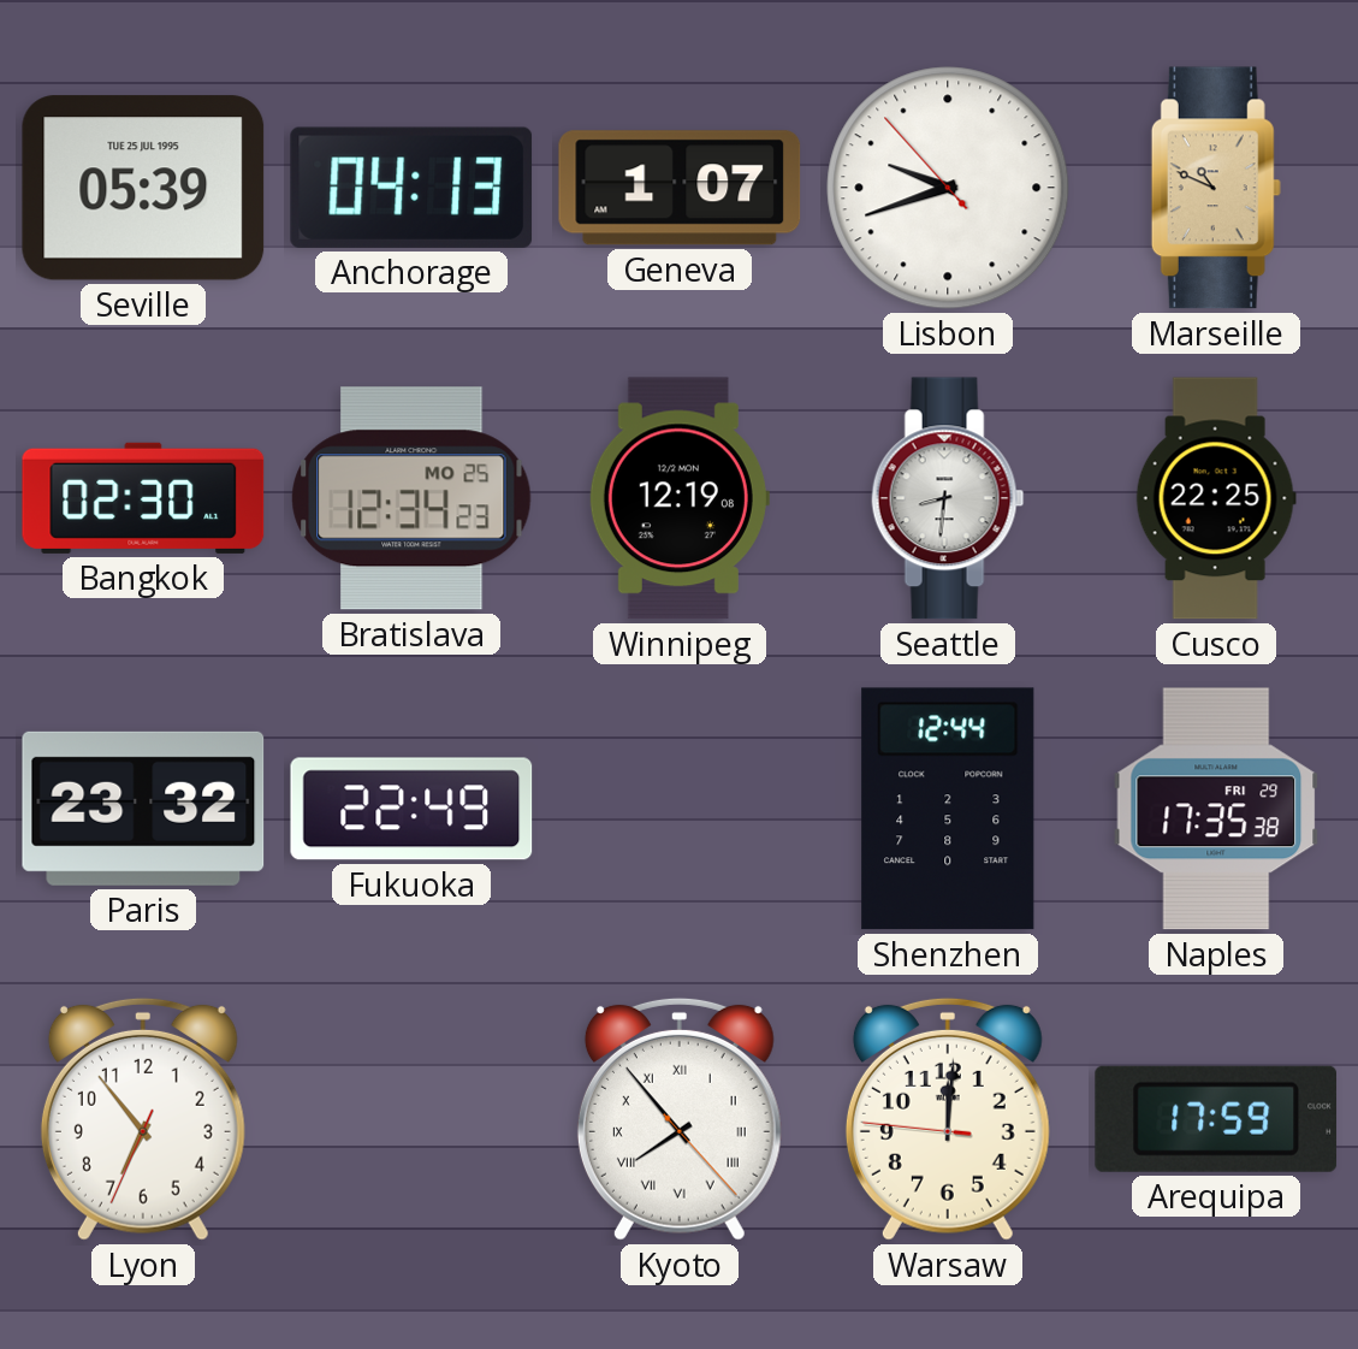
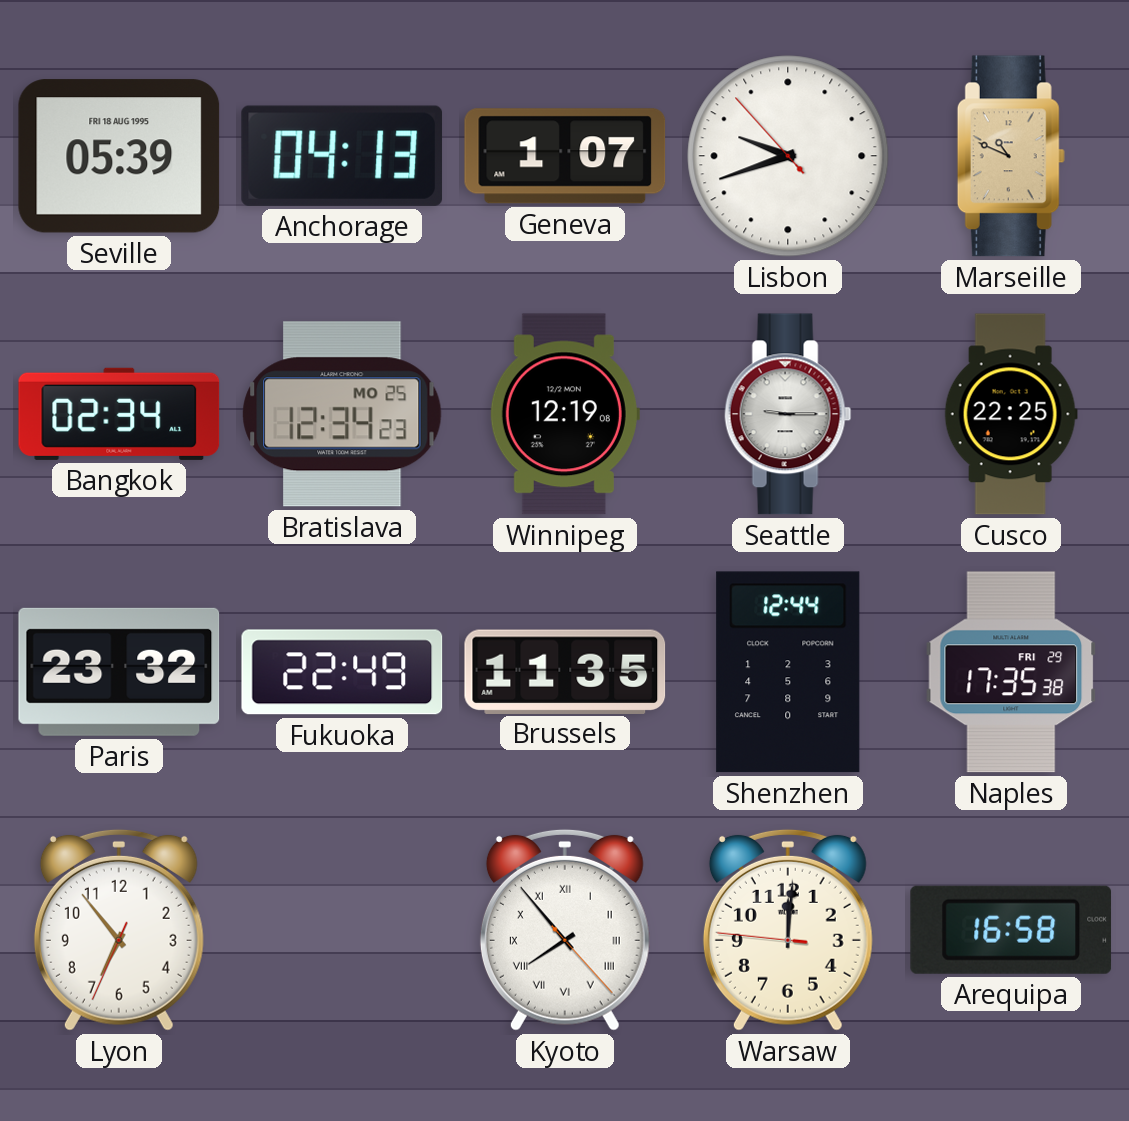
Seville date: TUE 25 JUL 1995 -> FRI 18 AUG 1995 (119, 156)
Bangkok: 02:30 -> 02:34 (119, 414)
Seattle: 8:31 -> 9:15 (788, 414)
Brussels: none -> 11:35 (565, 671)
Arequipa: 17:59 -> 16:58 (1011, 930)
